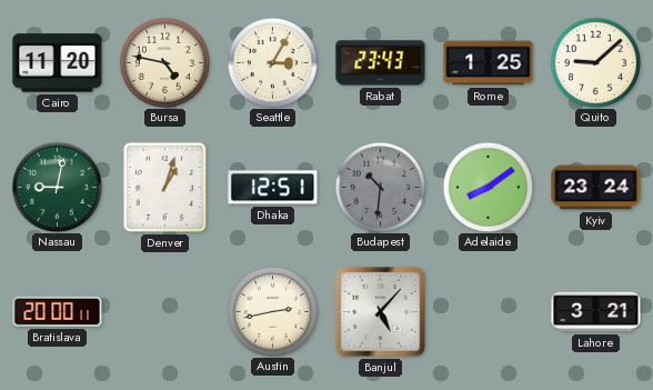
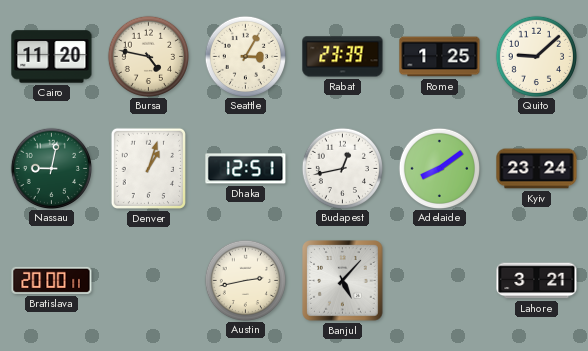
Rabat: 23:43 -> 23:39 (343, 57)
Budapest: 10:31 -> 12:43 (342, 168)
Budapest dial: grey -> white (342, 168)
